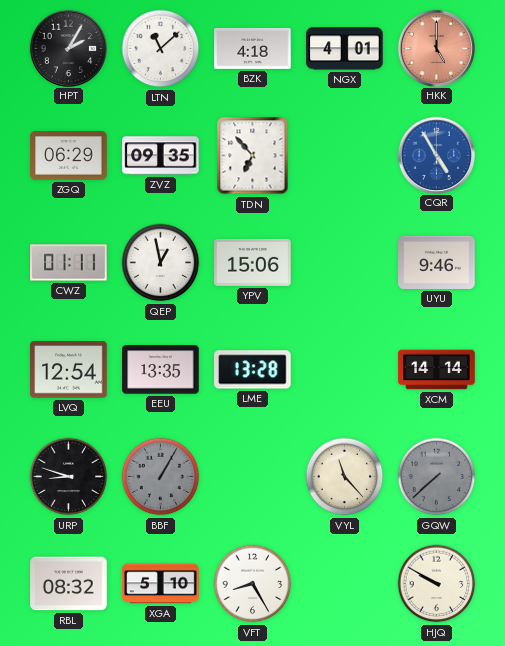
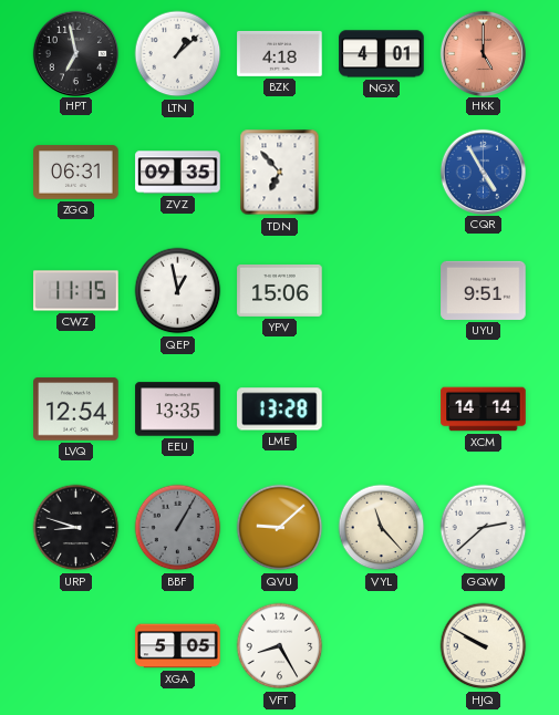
HPT: 2:05 -> 6:58 (75, 53)
LTN: 11:08 -> 1:08 (178, 54)
ZGQ: 06:29 -> 06:31 (76, 173)
CWZ: 01:11 -> 11:15 (76, 291)
UYU: 9:46 -> 9:51 (484, 290)
QVU: none -> 9:08 (280, 528)
GQW: 7:38 -> 2:38 (484, 528)
GQW dial: grey -> white (484, 528)
RBL: 08:32 -> none (69, 584)
XGA: 5:10 -> 5:05 (178, 646)
